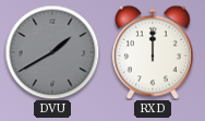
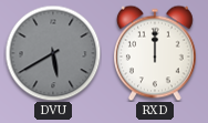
DVU: 1:40 -> 5:40 (53, 53)
